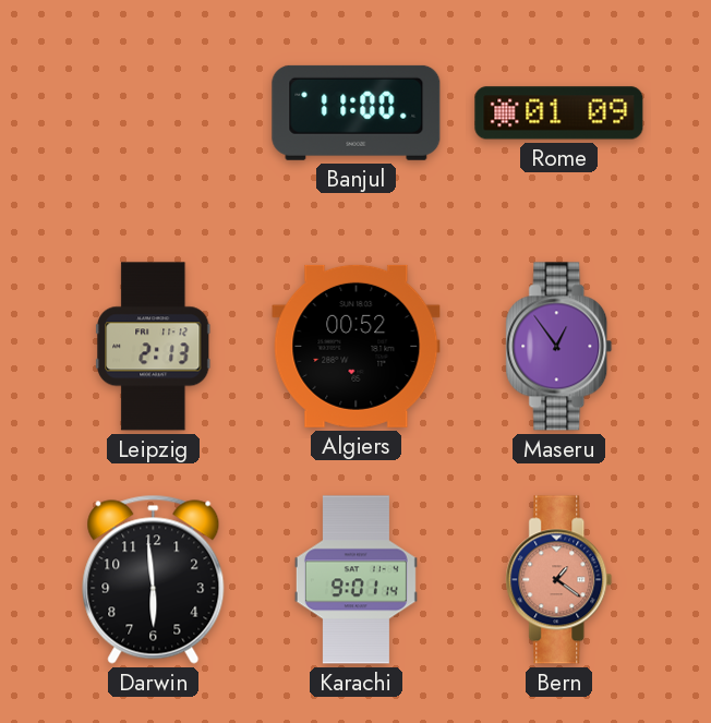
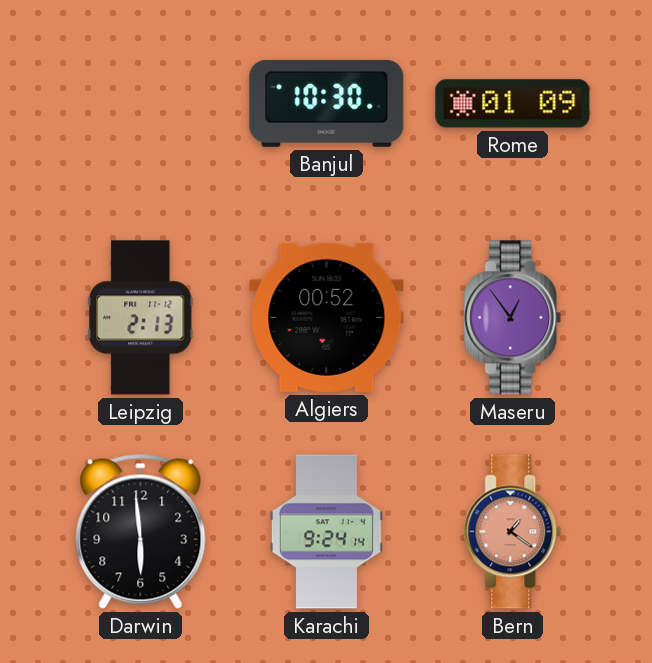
Banjul: 11:00 -> 10:30 (327, 103)
Karachi: 9:01 -> 9:24 (326, 532)
